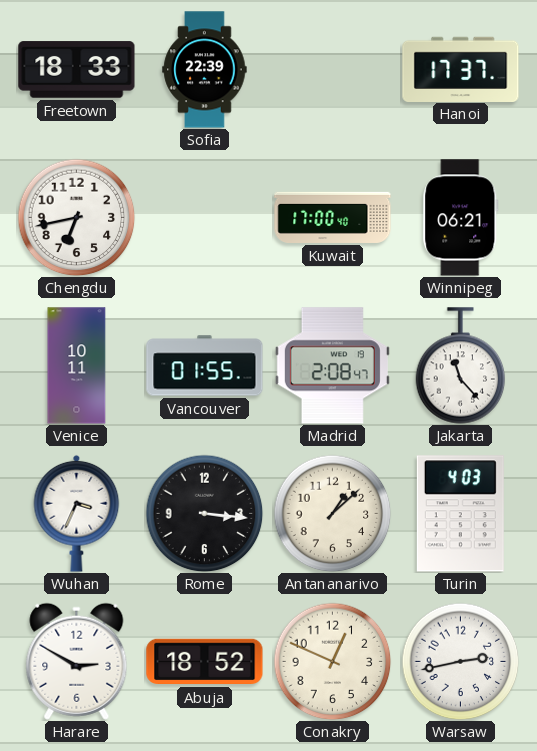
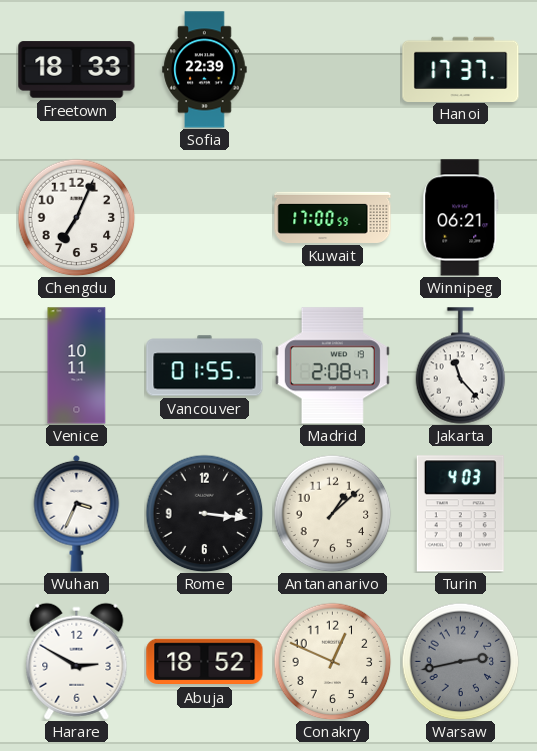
Chengdu: 6:43 -> 7:04 (76, 217)
Kuwait: 17:00:40 -> 17:00:59 (333, 217)
Warsaw dial: white -> grey (460, 661)
